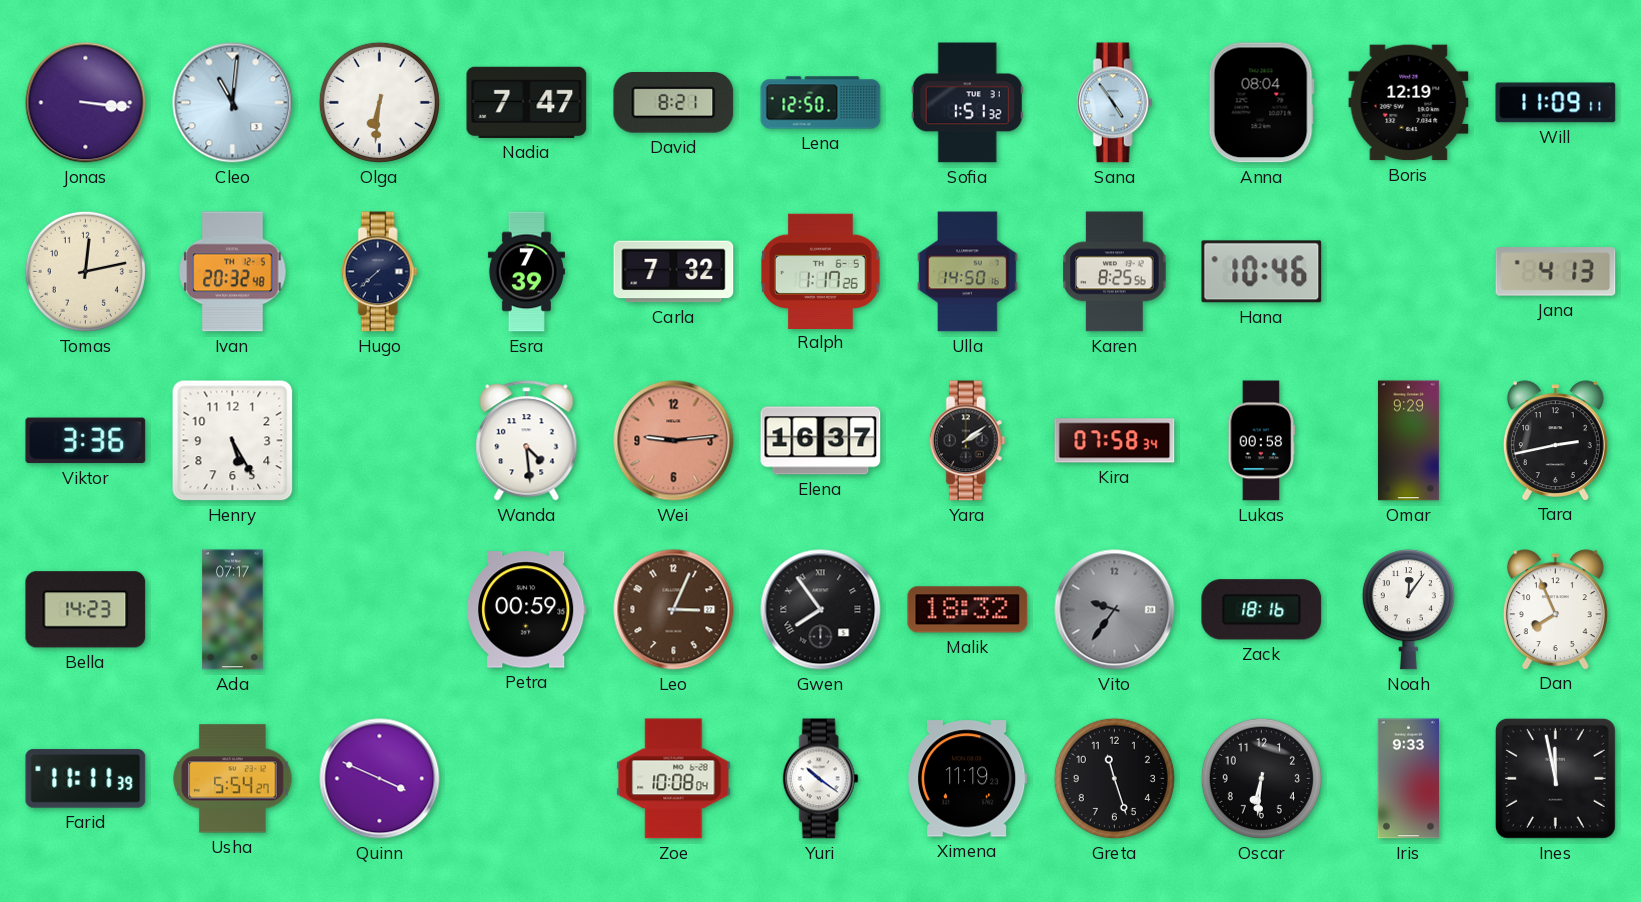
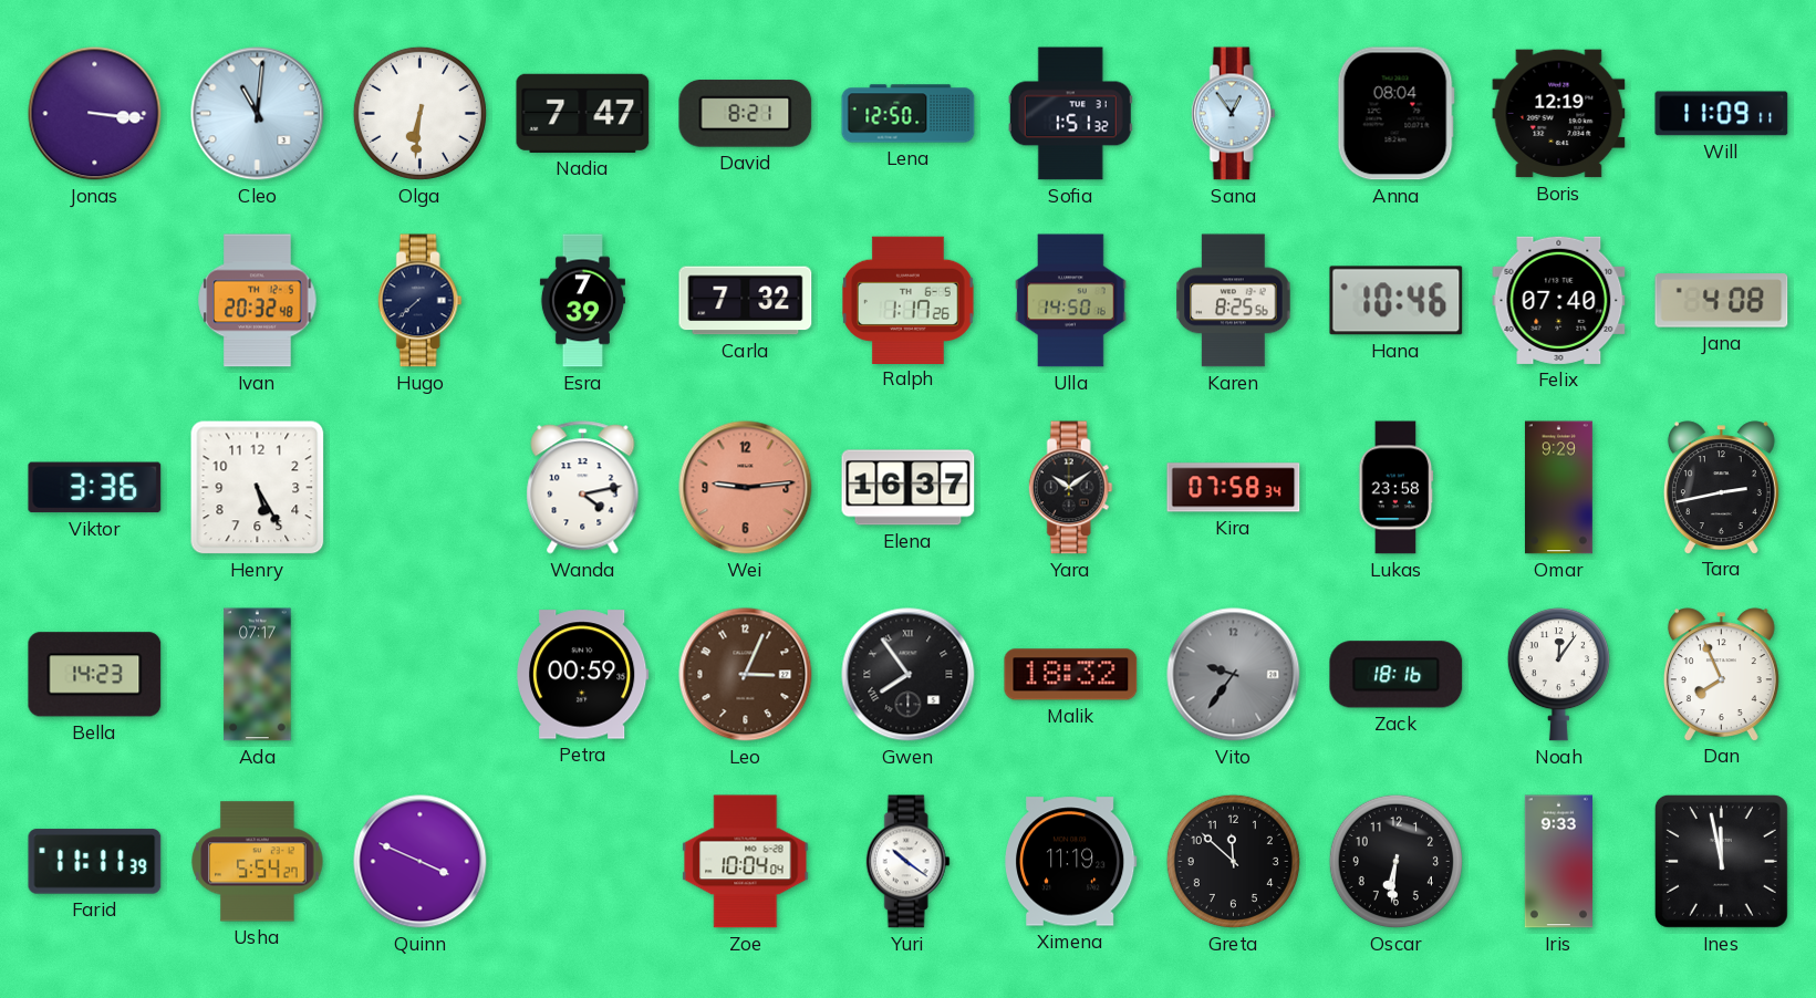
Sana: 4:54 -> 12:54 (1233, 114)
Tomas: 12:13 -> none (85, 271)
Felix: none -> 07:40 (1559, 300)
Jana: 4:13 -> 4:08 (1722, 301)
Wanda: 4:29 -> 4:13 (583, 488)
Yara: 2:09 -> 10:09 (1070, 488)
Lukas: 00:58 -> 23:58 (1397, 488)
Zoe: 10:08 -> 10:04 (746, 862)
Greta: 11:27 -> 11:52 (1233, 861)
